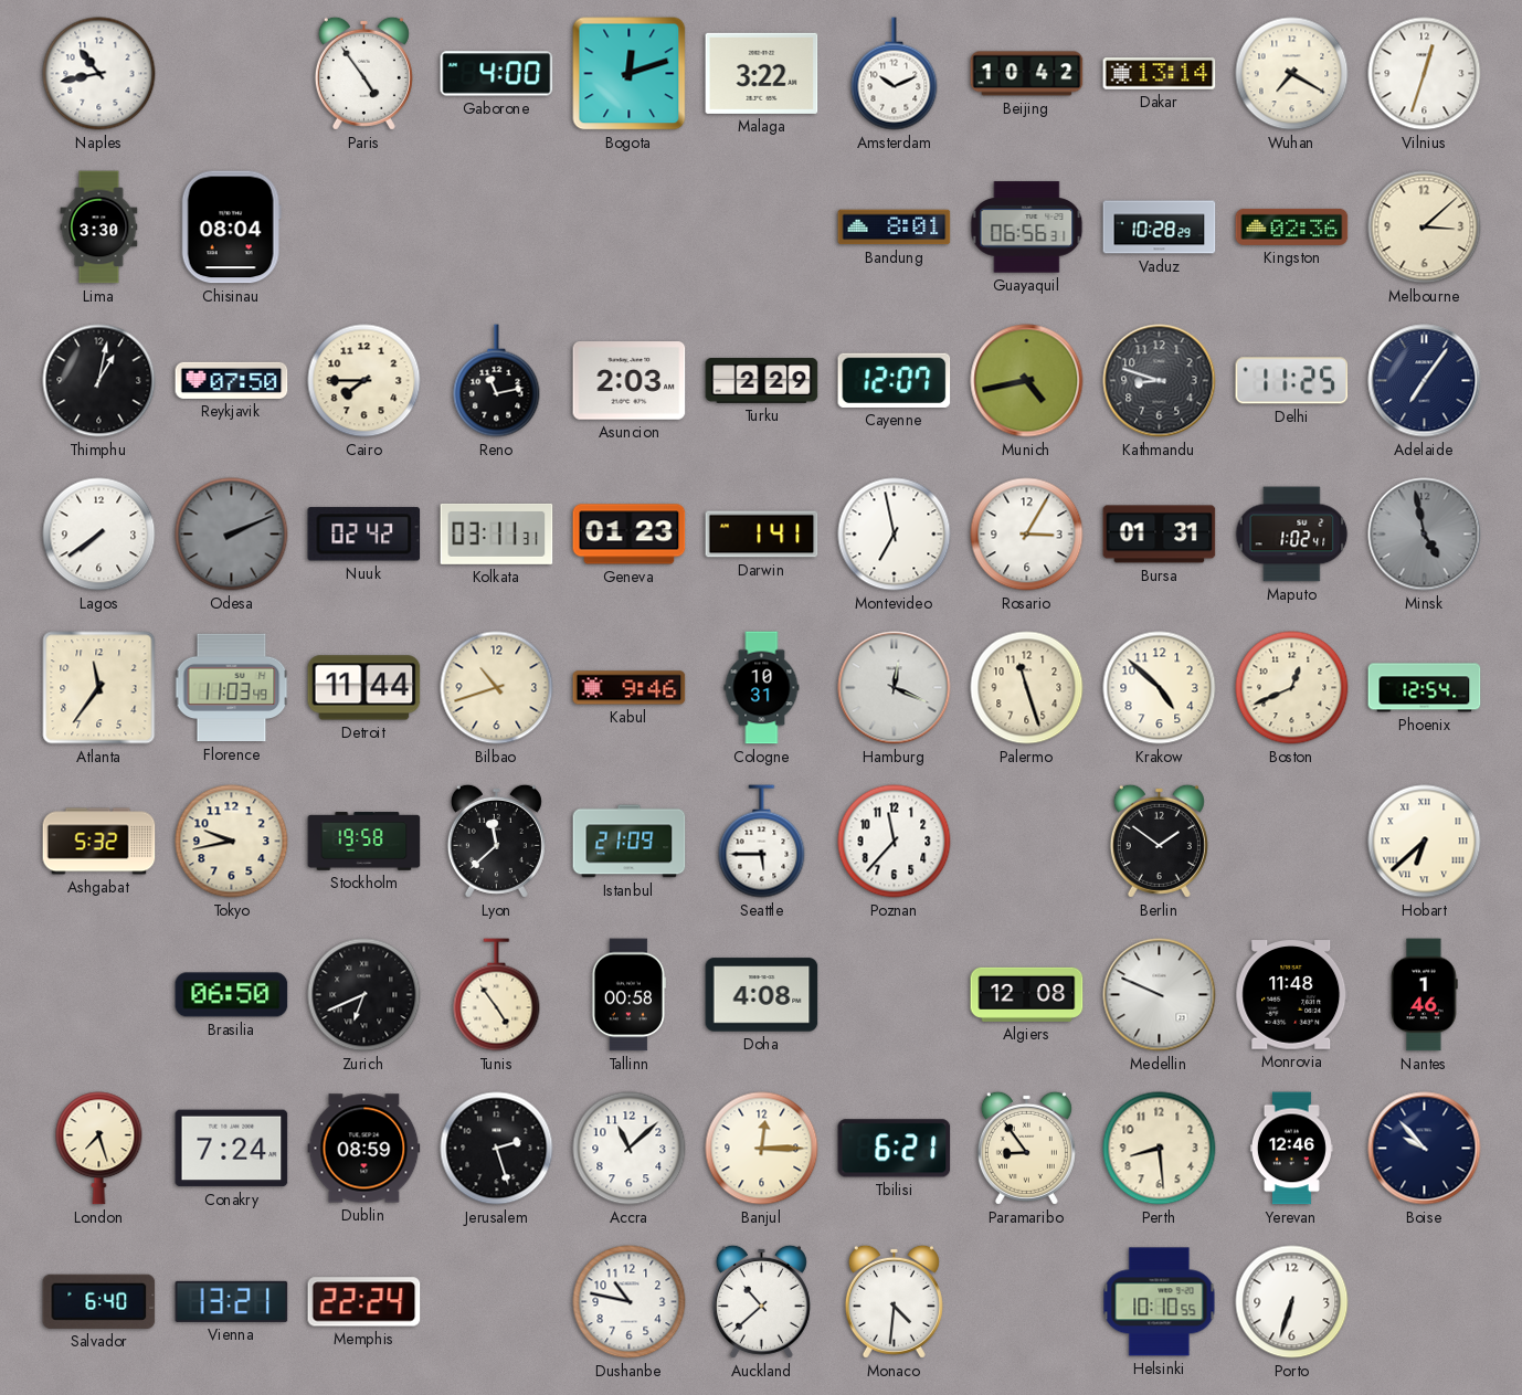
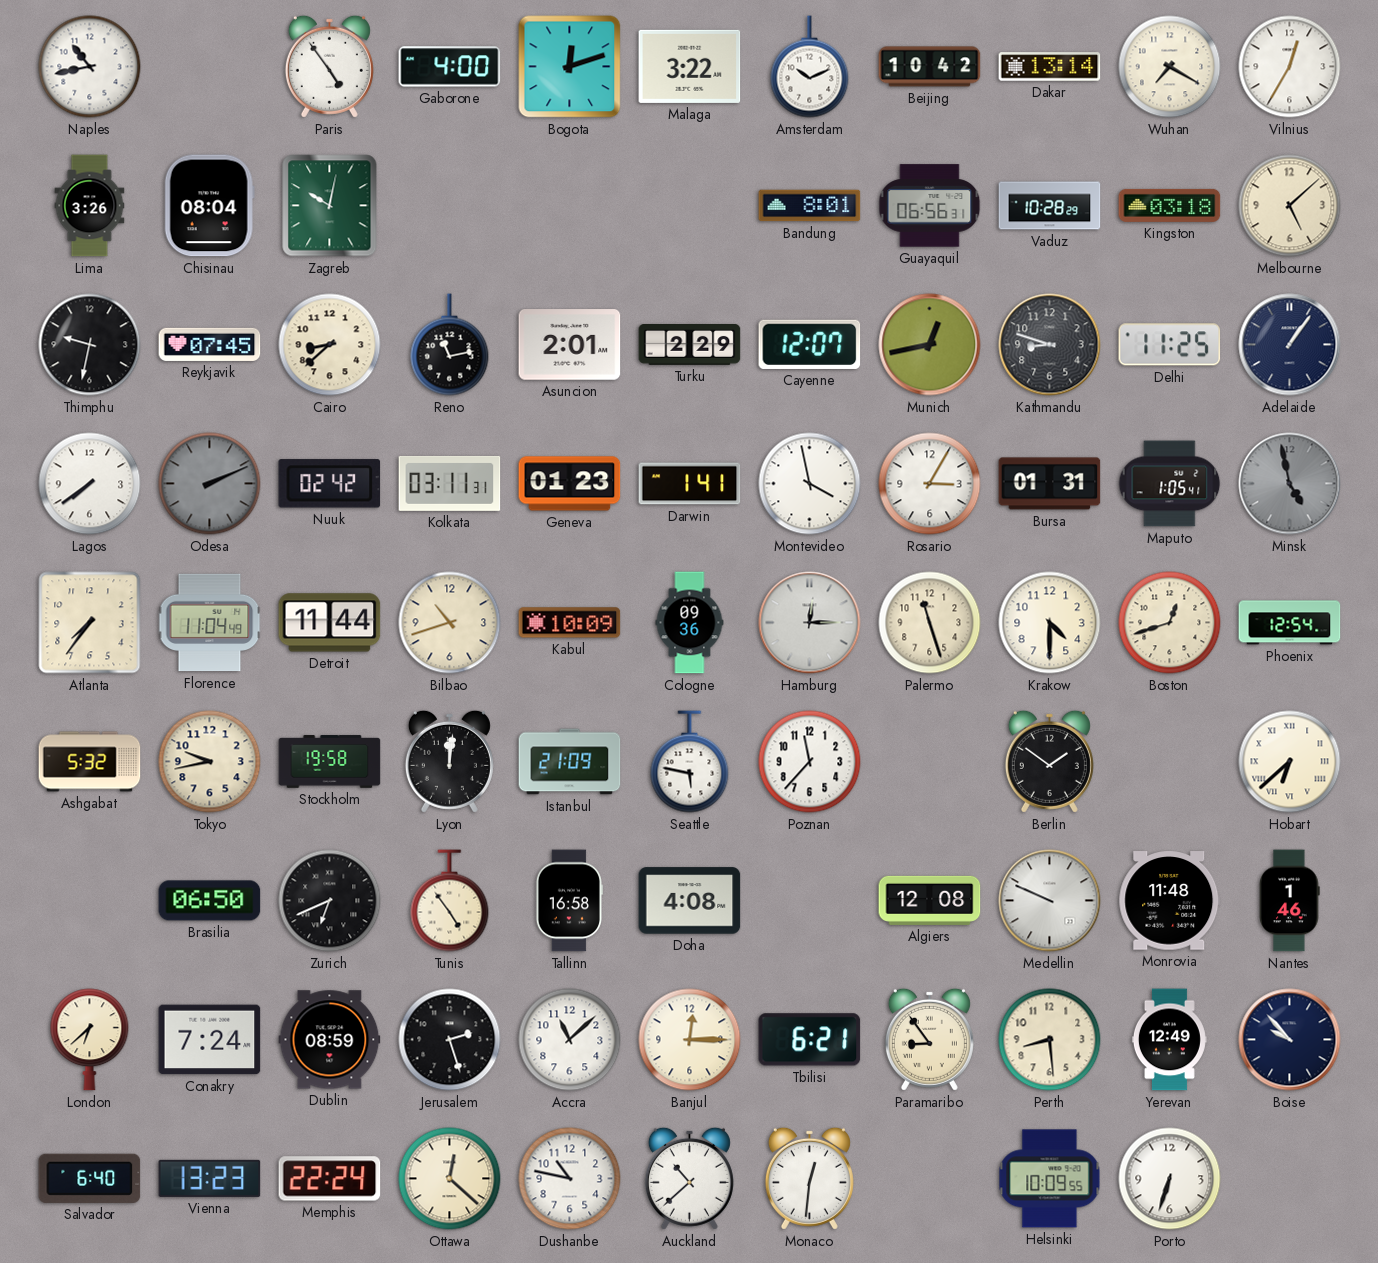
Vilnius: 12:33 -> 12:35 (1290, 67)
Lima: 3:30 -> 3:26 (90, 206)
Zagreb: none -> 10:02 (330, 206)
Kingston: 02:36 -> 03:18 (1170, 205)
Melbourne: 3:08 -> 5:08 (1290, 206)
Thimphu: 1:02 -> 9:32 (90, 345)
Reykjavik: 07:50 -> 07:45 (210, 344)
Cairo: 7:45 -> 8:38 (330, 345)
Asuncion: 2:03 -> 2:01 (570, 345)
Munich: 4:43 -> 12:43 (930, 345)
Adelaide: 7:06 -> 1:06 (1290, 345)
Montevideo: 6:58 -> 3:58 (810, 484)
Maputo: 1:02 -> 1:05 (1170, 484)
Atlanta: 11:36 -> 7:36 (90, 623)
Florence: 11:03 -> 11:04 (210, 623)
Kabul: 9:46 -> 10:09 (570, 623)
Cologne: 10:31 -> 09:36 (690, 623)
Hamburg: 12:19 -> 12:15 (810, 623)
Krakow: 4:52 -> 4:30 (1050, 623)
Boston: 12:41 -> 12:42 (1170, 623)
Lyon: 11:38 -> 12:01 (449, 761)
Seattle: 5:45 -> 5:47 (690, 762)
Tallinn: 00:58 -> 16:58 (569, 901)
London: 7:27 -> 6:38 (90, 1040)
Yerevan: 12:46 -> 12:49 (1169, 1040)
Vienna: 13:21 -> 13:23 (210, 1178)
Ottawa: none -> 12:22 (450, 1179)
Monaco: 4:31 -> 12:31 (809, 1178)
Helsinki: 10:10 -> 10:09 (1050, 1179)
